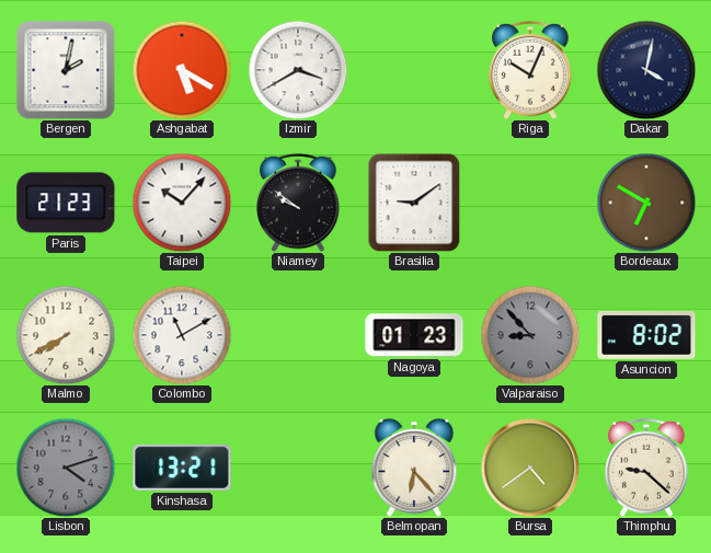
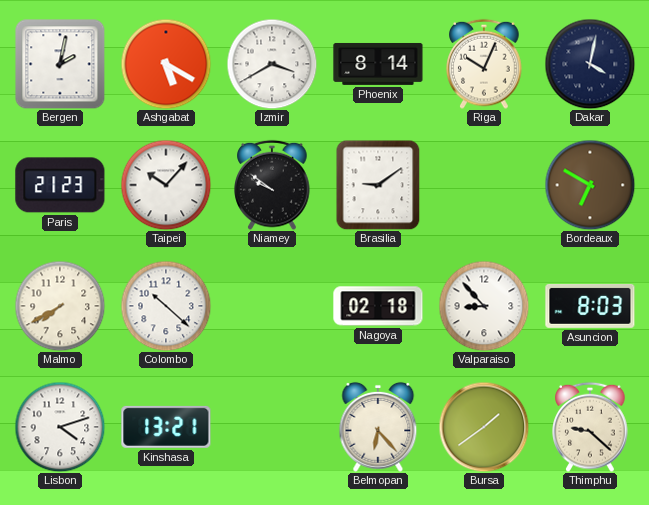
Phoenix: none -> 8:14 (378, 64)
Colombo: 11:10 -> 10:22 (166, 306)
Nagoya: 01:23 -> 02:18 (378, 306)
Valparaiso dial: grey -> white (484, 306)
Asuncion: 8:02 -> 8:03 (590, 306)
Lisbon dial: grey -> white (60, 427)
Bursa: 4:39 -> 1:39 (484, 427)
